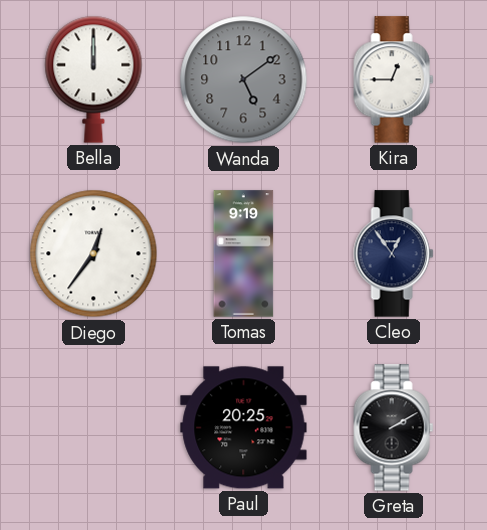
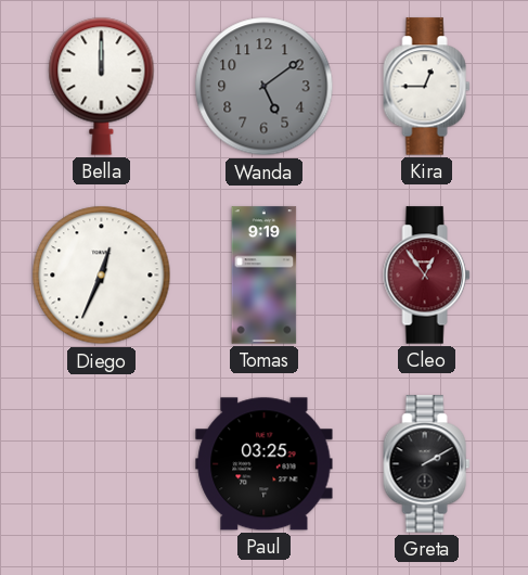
Diego: 12:36 -> 12:34 (102, 276)
Cleo dial: navy -> burgundy (427, 276)
Paul: 20:25 -> 03:25 (265, 464)
